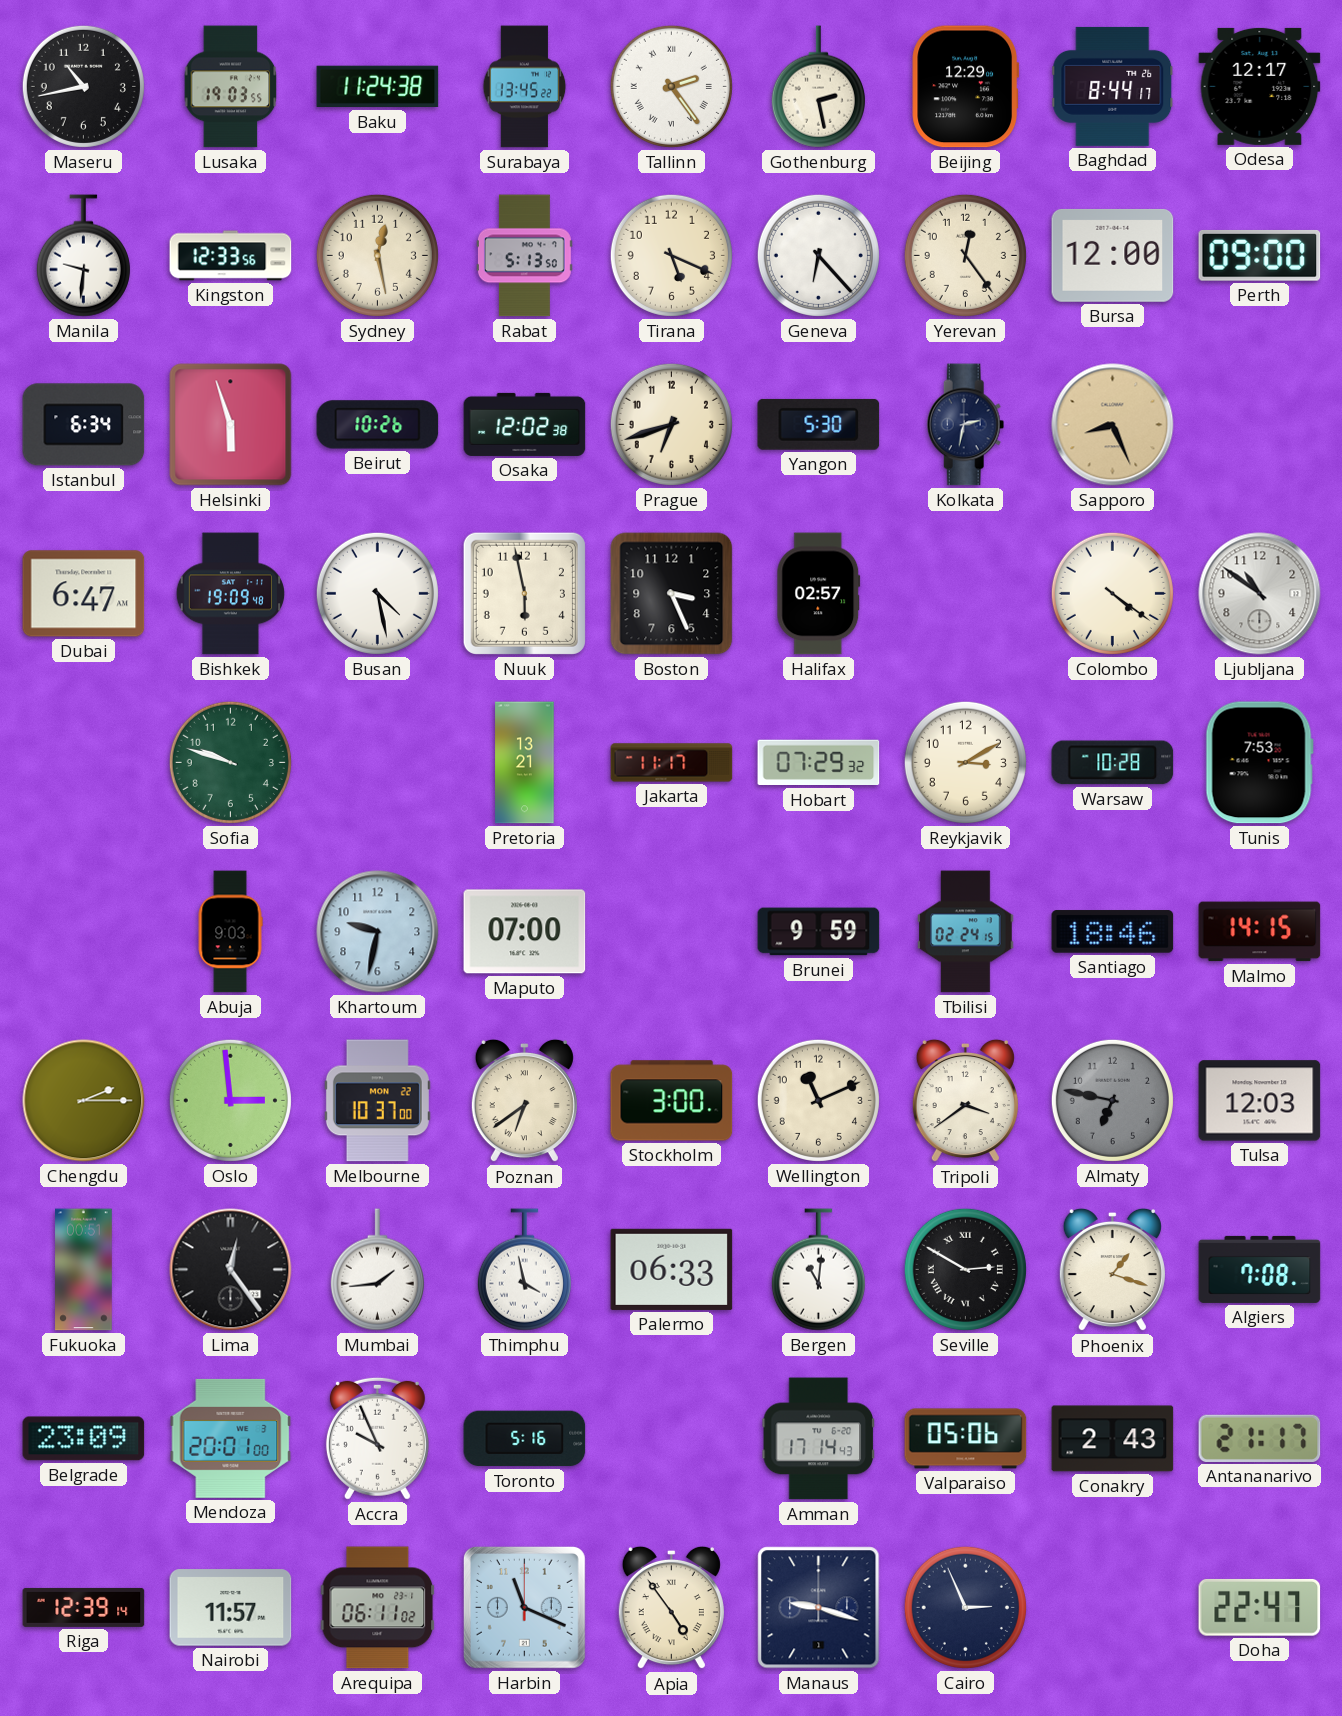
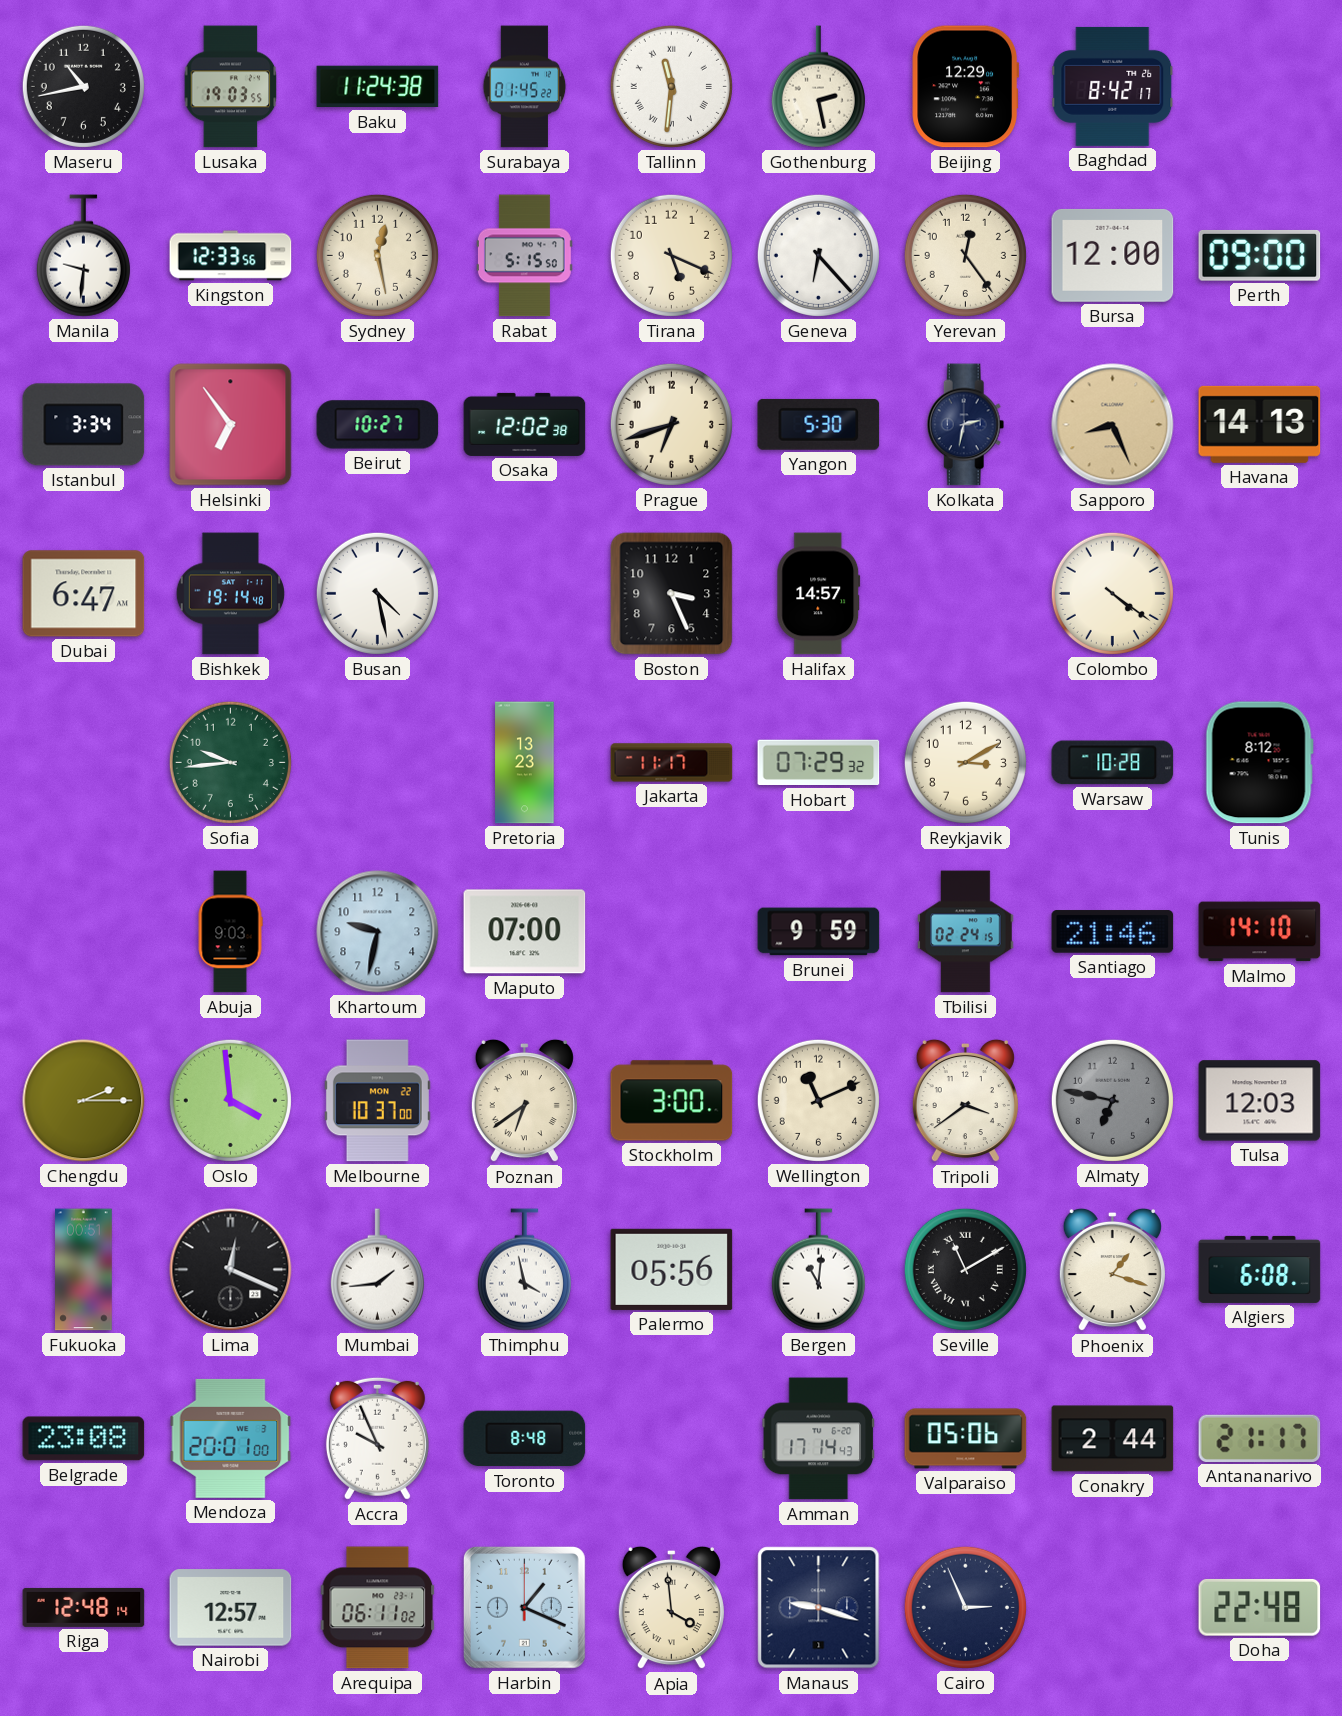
Surabaya: 13:45 -> 01:45 (525, 87)
Tallinn: 2:24 -> 11:31 (671, 86)
Baghdad: 8:44 -> 8:42 (1113, 86)
Odesa: 12:17 -> none (1260, 86)
Rabat: 5:13 -> 5:15 (524, 256)
Istanbul: 6:34 -> 3:34 (84, 425)
Helsinki: 5:57 -> 6:54 (231, 425)
Beirut: 10:26 -> 10:27 (378, 425)
Havana: none -> 14:13 (1260, 424)
Bishkek: 19:09 -> 19:14 (230, 594)
Nuuk: 5:58 -> none (524, 593)
Halifax: 02:57 -> 14:57 (819, 594)
Ljubljana: 10:51 -> none (1260, 594)
Sofia: 9:48 -> 9:44 (230, 762)
Pretoria: 13:21 -> 13:23 (525, 763)
Tunis: 7:53 -> 8:12 (1259, 763)
Santiago: 18:46 -> 21:46 (1113, 932)
Malmo: 14:15 -> 14:10 (1260, 932)
Oslo: 2:59 -> 3:59 (230, 1100)
Lima: 12:24 -> 12:19 (231, 1270)
Palermo: 06:33 -> 05:56 (672, 1269)
Seville: 2:50 -> 11:10 (965, 1269)
Algiers: 7:08 -> 6:08 (1260, 1269)
Belgrade: 23:09 -> 23:08 (84, 1439)
Toronto: 5:16 -> 8:48 (525, 1439)
Conakry: 2:43 -> 2:44 (1113, 1439)
Riga: 12:39 -> 12:48 (84, 1607)
Nairobi: 11:57 -> 12:57 (231, 1608)
Harbin: 11:19 -> 1:19 (524, 1607)
Apia: 4:54 -> 3:59 (671, 1608)
Doha: 22:47 -> 22:48 (1260, 1607)
